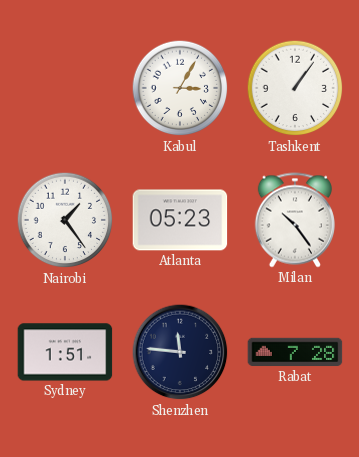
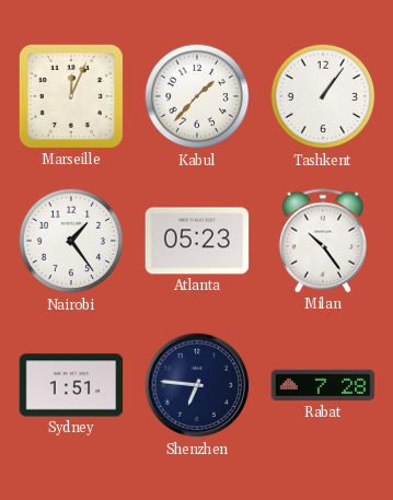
Marseille: none -> 12:04 (71, 96)
Kabul: 3:05 -> 1:37 (197, 96)
Shenzhen: 11:46 -> 6:46 (197, 385)
